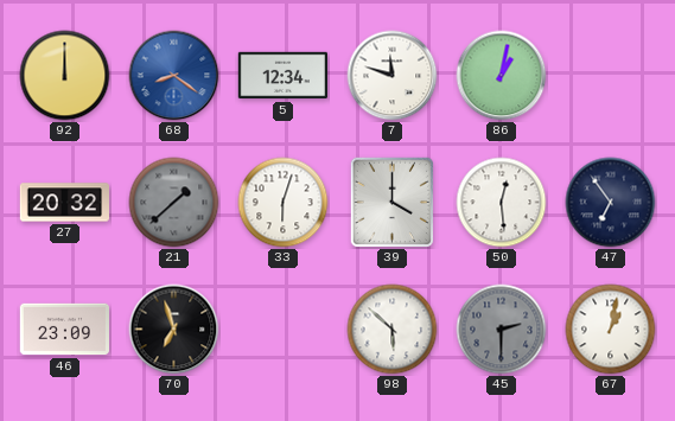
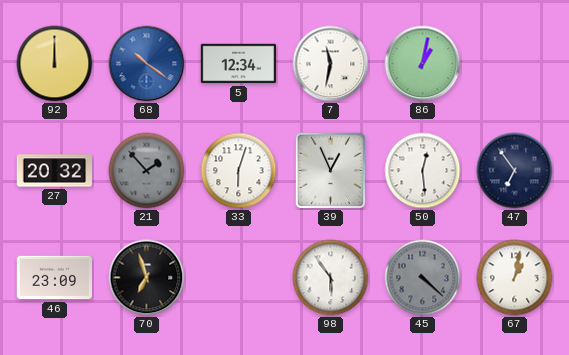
68: 8:21 -> 10:21 (147, 64)
7: 11:48 -> 11:32 (331, 64)
21: 1:38 -> 1:53 (147, 171)
39: 4:00 -> 12:56 (331, 171)
98: 5:52 -> 5:54 (331, 278)
45: 2:30 -> 4:22 (423, 278)
